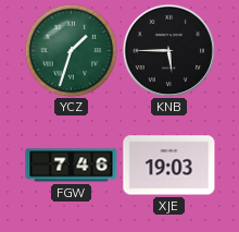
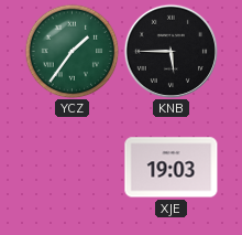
YCZ: 1:33 -> 1:36 (71, 51)
FGW: 7:46 -> none (72, 166)
